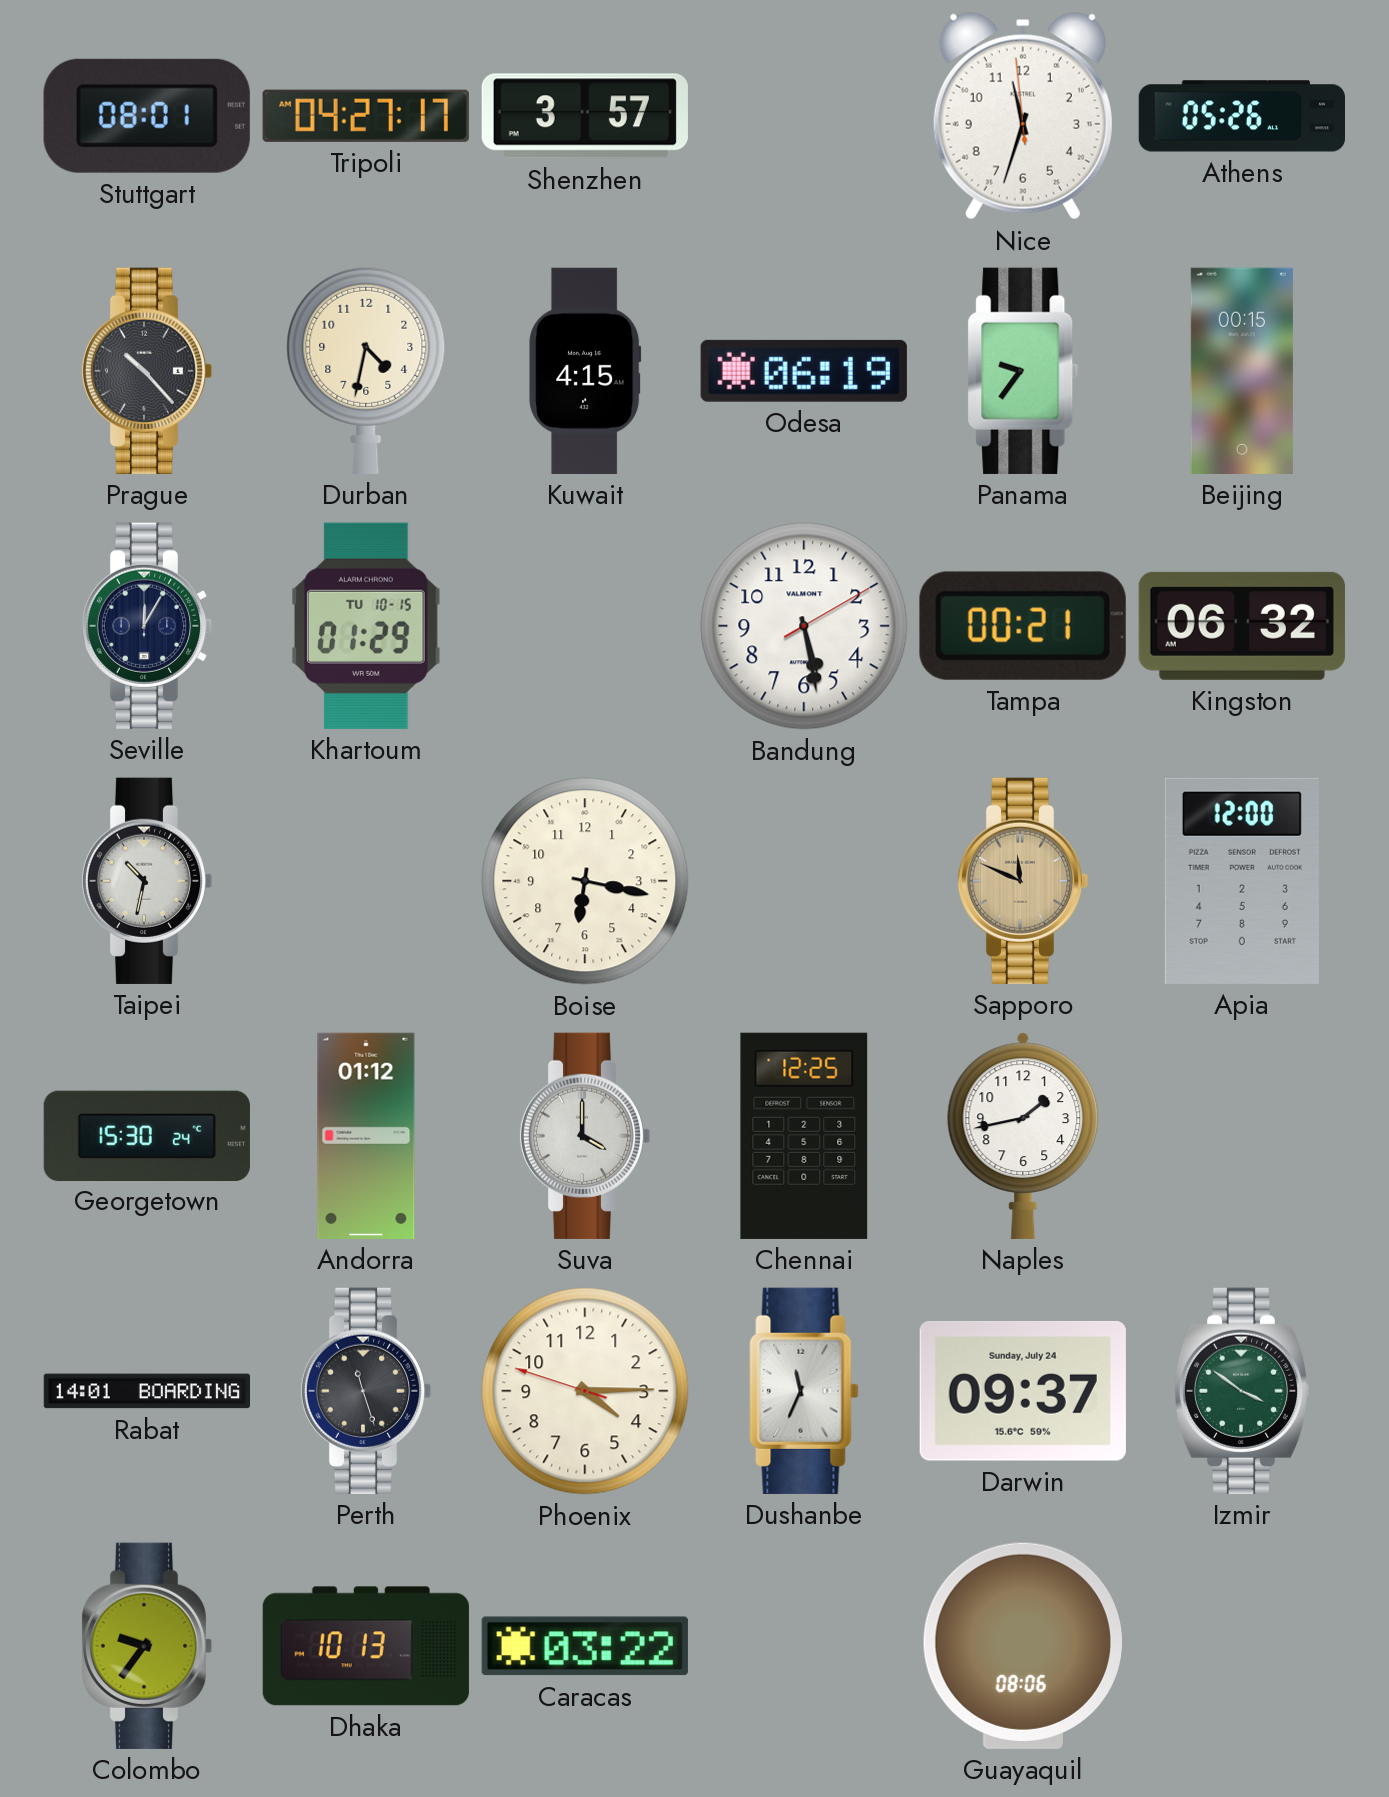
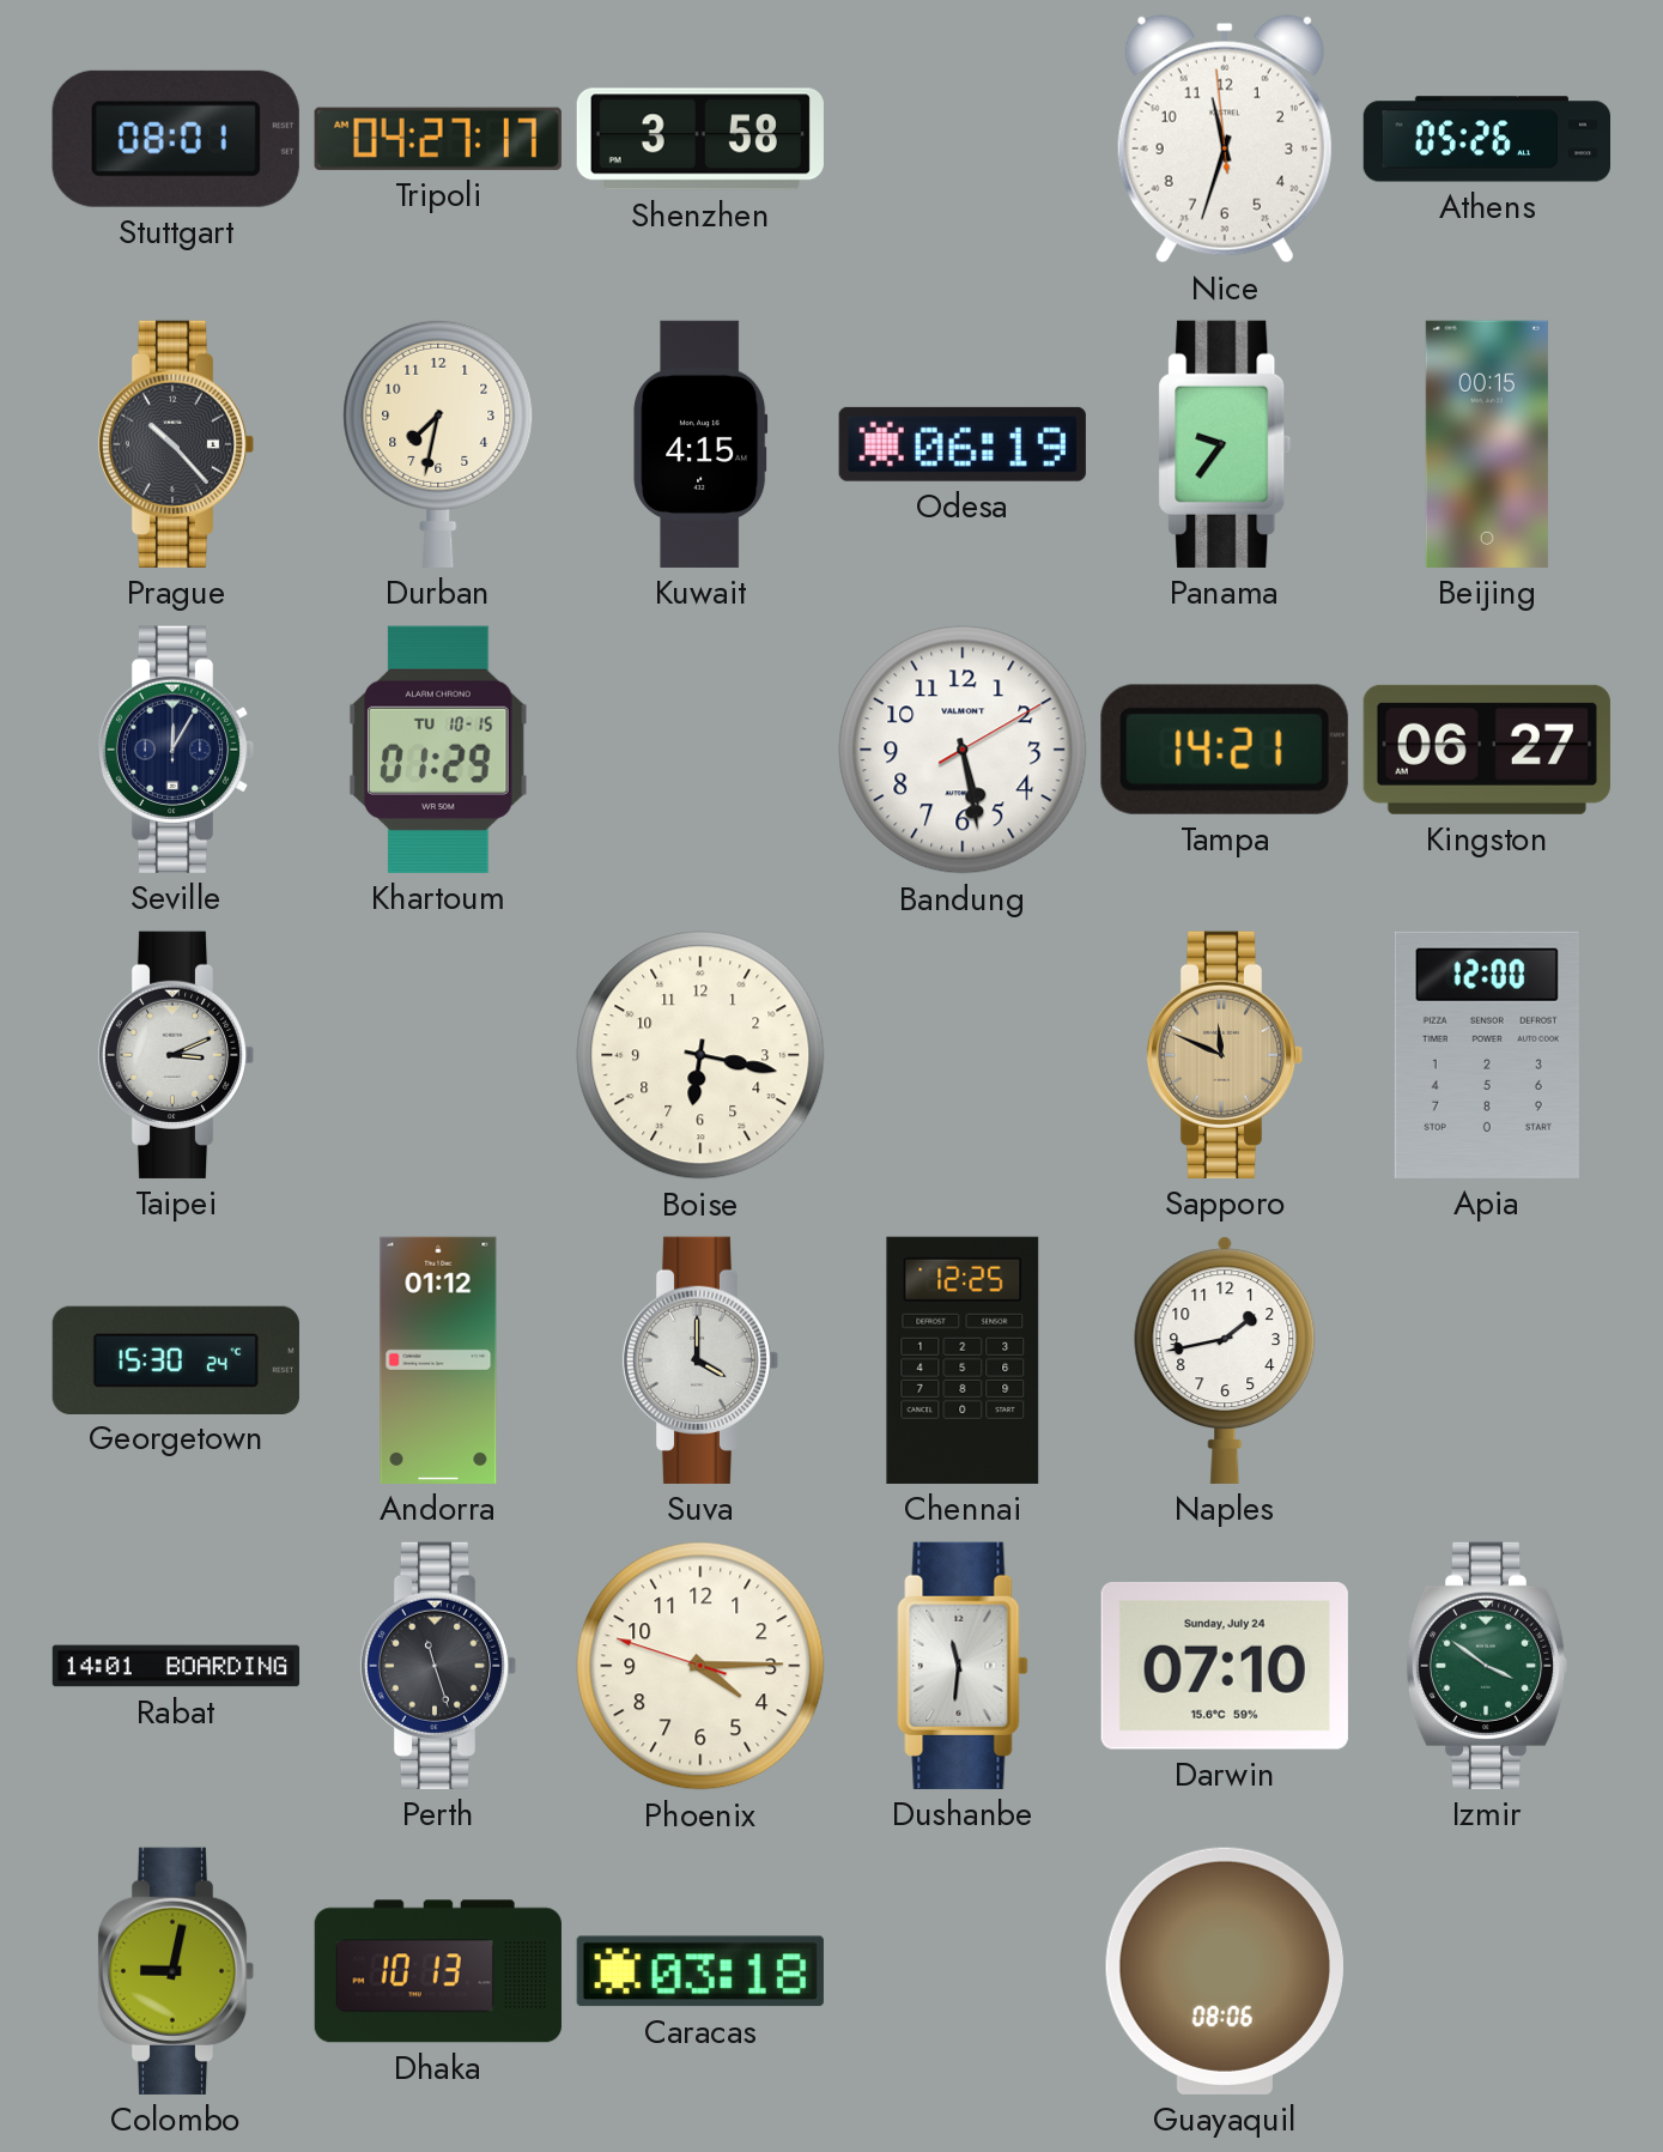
Shenzhen: 3:57 -> 3:58 (700, 139)
Durban: 4:32 -> 7:32 (438, 443)
Tampa: 00:21 -> 14:21 (1225, 750)
Kingston: 06:32 -> 06:27 (1487, 750)
Taipei: 10:32 -> 3:11 (176, 1055)
Dushanbe: 11:34 -> 11:31 (963, 1666)
Darwin: 09:37 -> 07:10 (1225, 1666)
Colombo: 9:36 -> 9:02 (176, 1971)
Caracas: 03:22 -> 03:18 (700, 1971)
